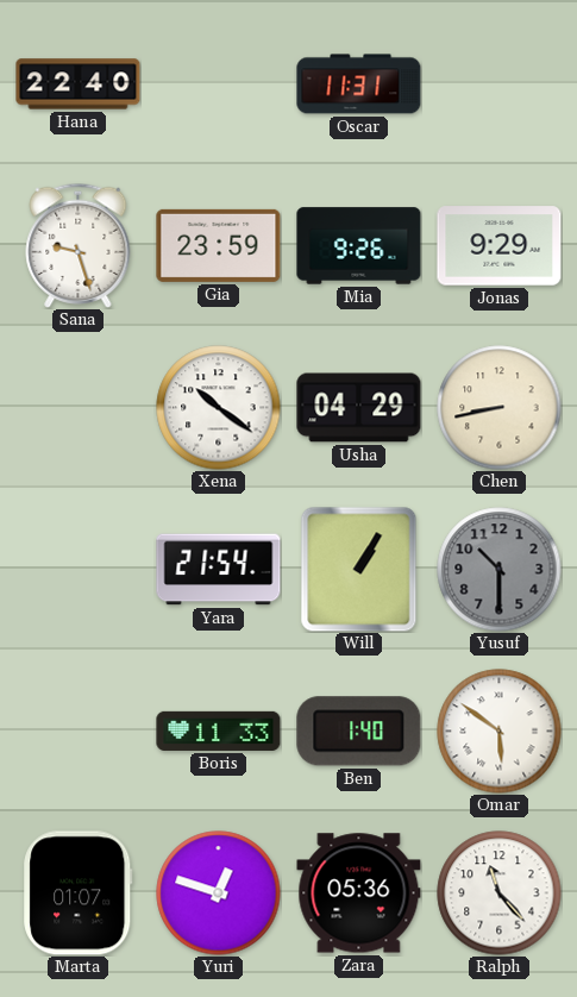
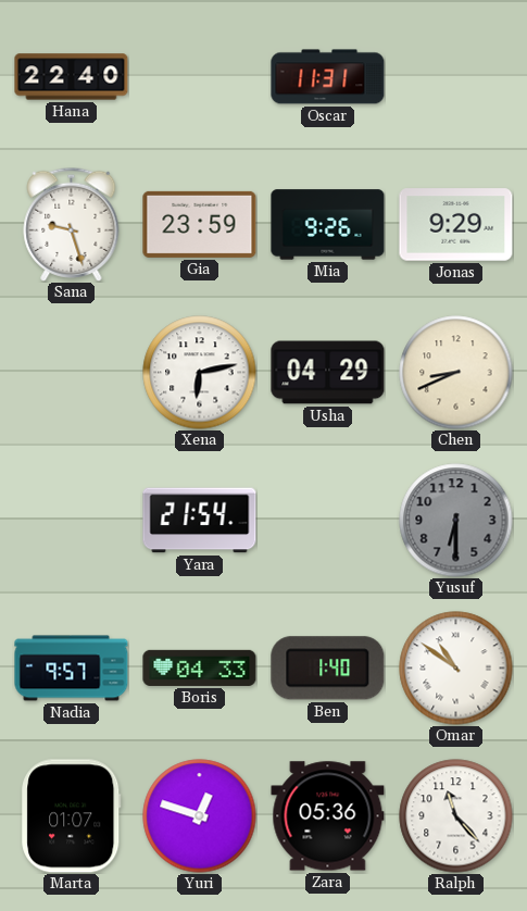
Xena: 10:21 -> 6:13 (200, 373)
Chen: 8:43 -> 8:41 (456, 373)
Will: 1:05 -> none (359, 570)
Yusuf: 10:30 -> 6:30 (456, 521)
Nadia: none -> 9:57 (72, 669)
Boris: 11:33 -> 04:33 (200, 667)
Omar: 5:51 -> 10:51 (456, 669)
